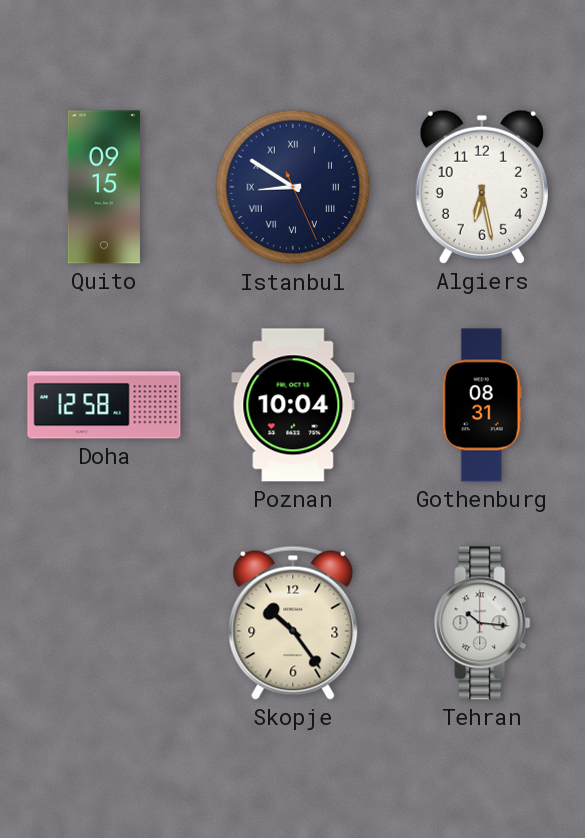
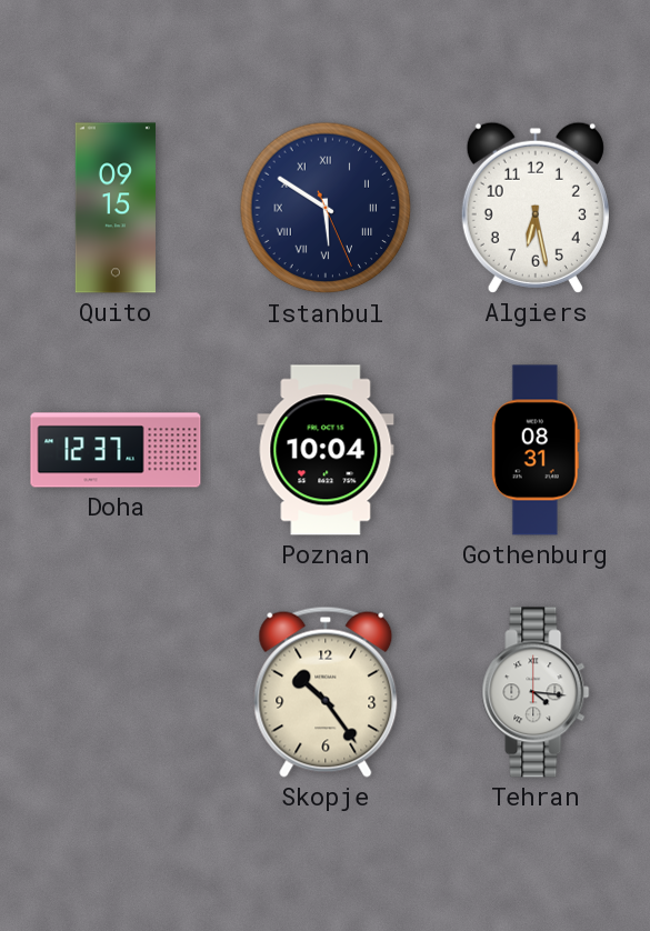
Istanbul: 8:50 -> 5:50 (326, 208)
Doha: 12:58 -> 12:37 (116, 450)
Tehran: 10:16 -> 4:16 (536, 692)
